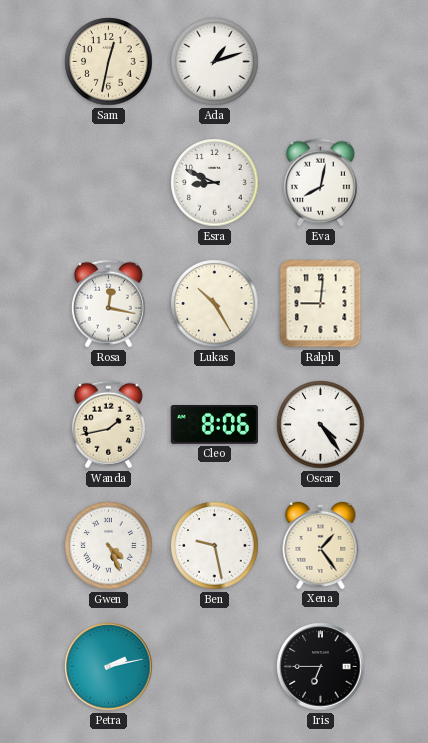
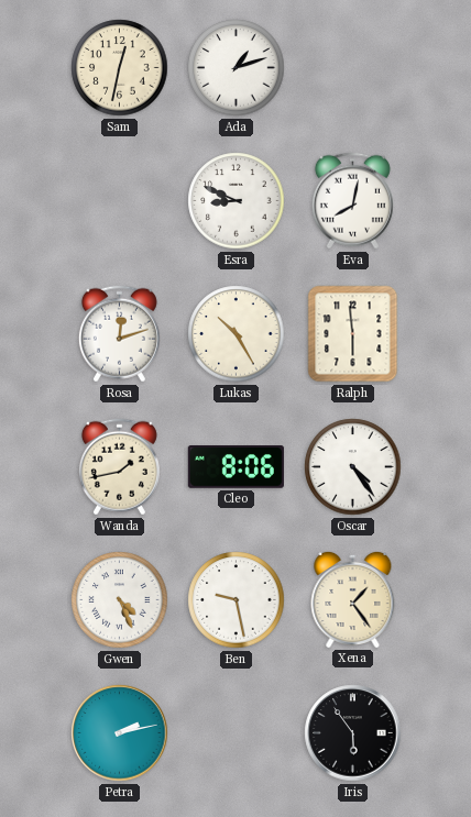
Rosa: 12:17 -> 12:12 (119, 334)
Ralph: 9:01 -> 5:59 (353, 334)
Iris: 6:45 -> 5:54 (353, 733)
